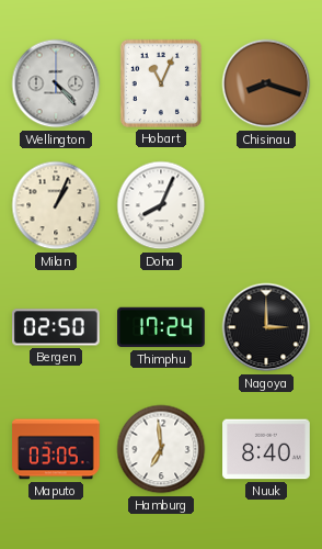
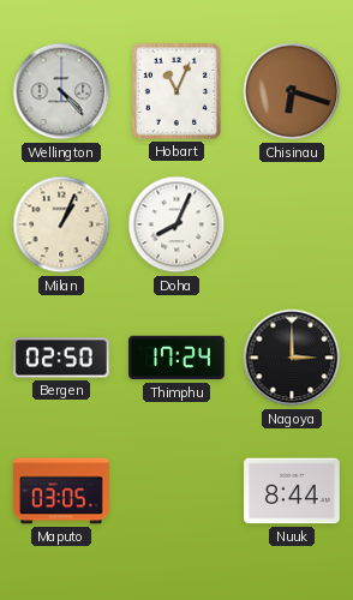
Chisinau: 8:18 -> 6:18 (292, 91)
Hamburg: 6:59 -> none (161, 449)
Nuuk: 8:40 -> 8:44 (292, 491)
